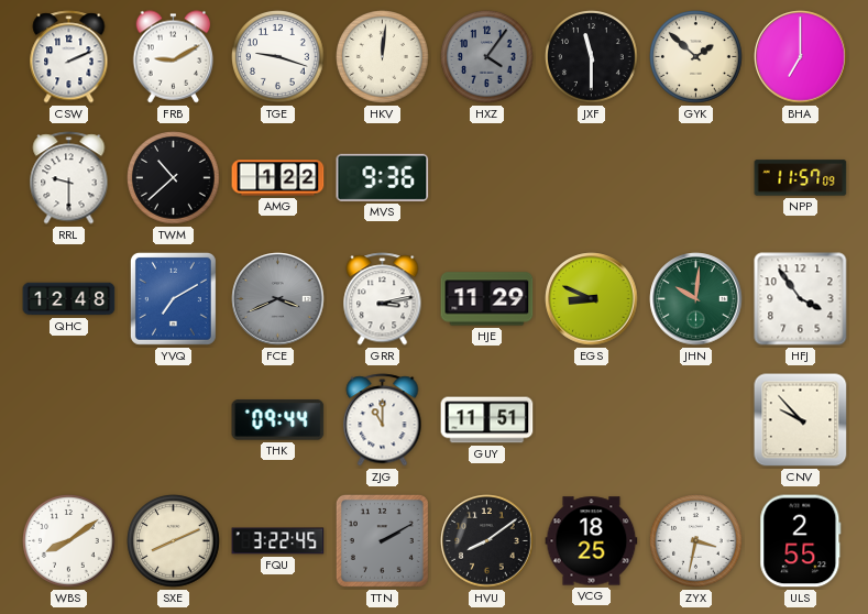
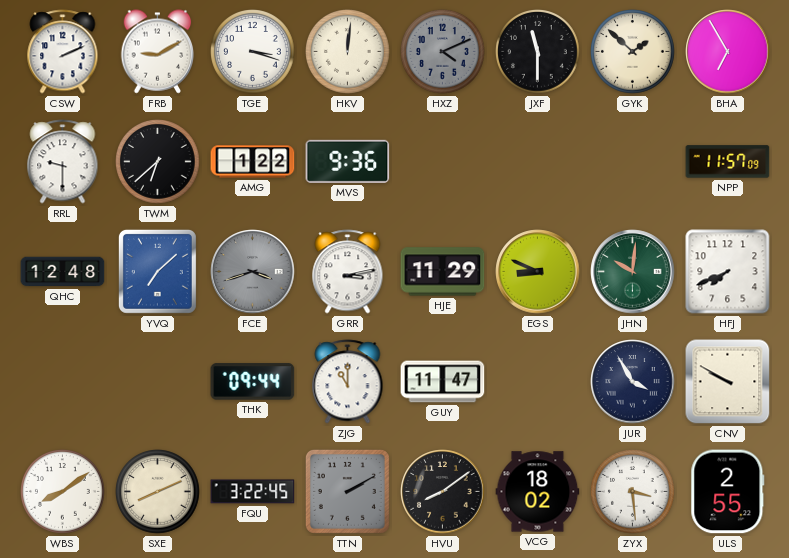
TGE: 9:18 -> 3:18 (253, 52)
HXZ: 4:06 -> 4:11 (443, 52)
BHA: 7:00 -> 6:55 (728, 52)
TWM: 10:38 -> 6:38 (158, 162)
YVQ: 7:10 -> 7:08 (157, 271)
FCE: 3:41 -> 3:42 (253, 272)
HFJ: 3:54 -> 7:41 (728, 272)
GUY: 11:51 -> 11:47 (443, 382)
JUR: none -> 3:55 (633, 382)
CNV: 9:53 -> 9:50 (728, 382)
VCG: 18:25 -> 18:02 (538, 492)
ZYX: 3:32 -> 3:29 (633, 492)
